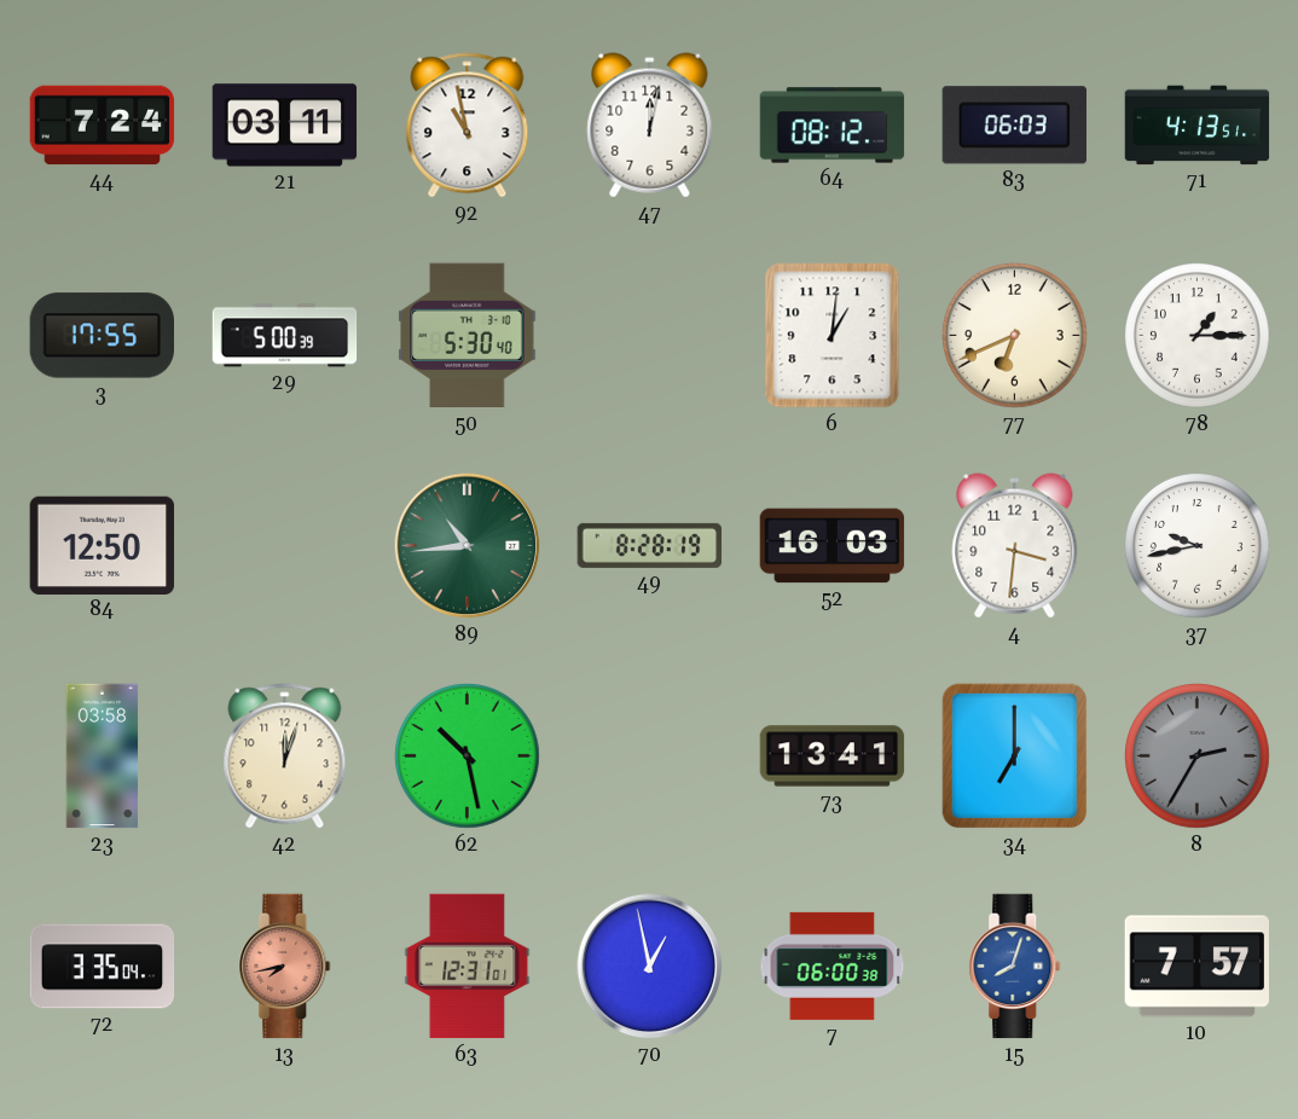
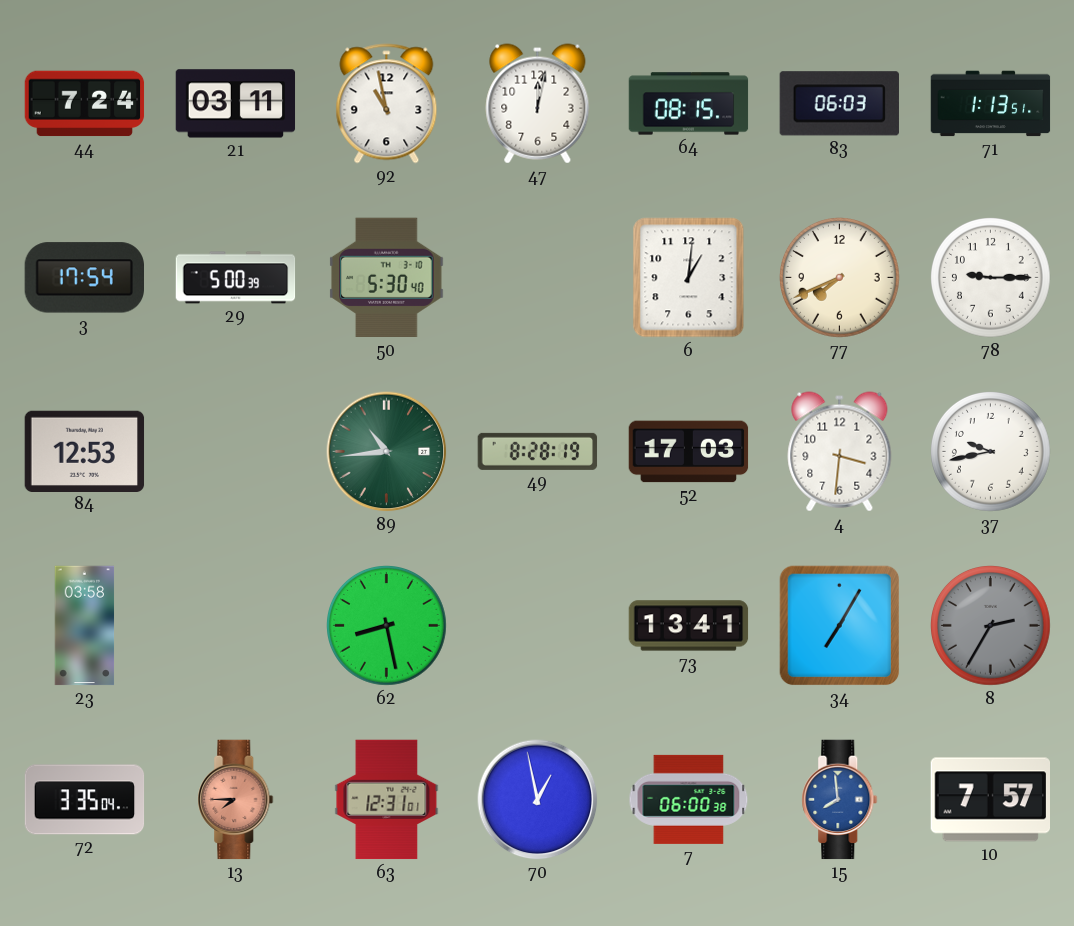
64: 08:12 -> 08:15 (689, 104)
71: 4:13 -> 1:13 (991, 104)
3: 17:55 -> 17:54 (84, 278)
77: 6:41 -> 7:41 (840, 278)
78: 1:15 -> 9:15 (991, 278)
84: 12:50 -> 12:53 (85, 451)
52: 16:03 -> 17:03 (689, 452)
42: 12:03 -> none (285, 756)
62: 10:28 -> 8:28 (387, 626)
34: 7:00 -> 7:05 (840, 626)
13: 7:43 -> 7:45 (236, 800)
15: 8:03 -> 7:59 (840, 800)
